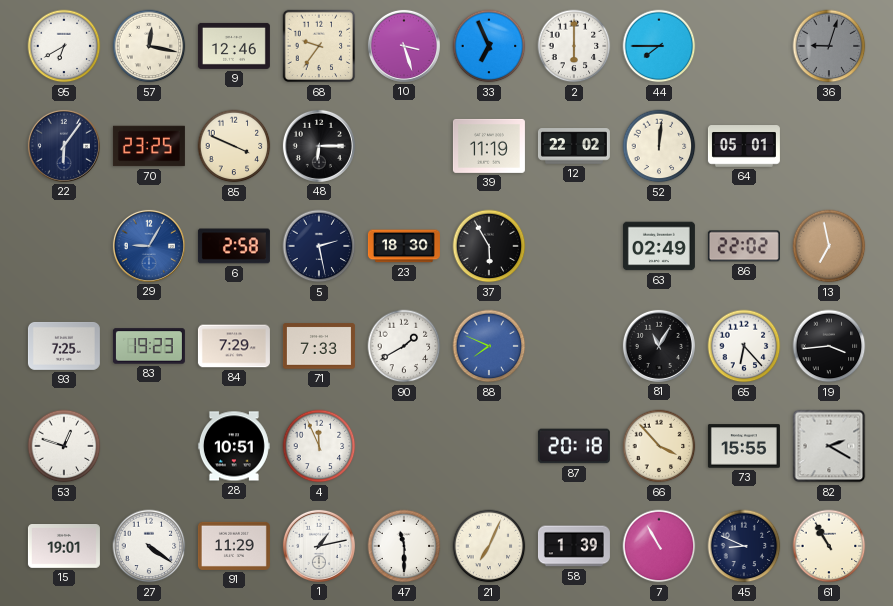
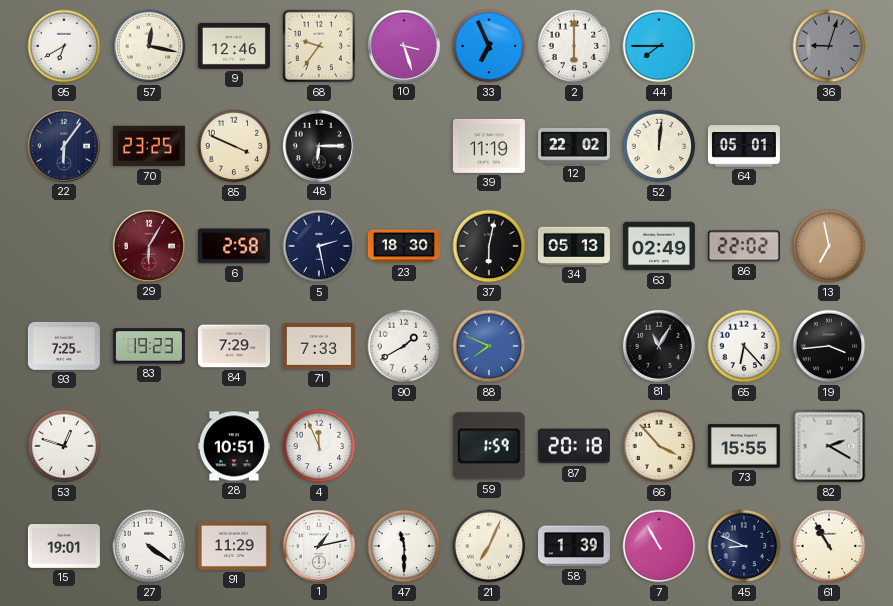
29: 9:05 -> 6:05 (149, 246)
29 dial: blue -> burgundy (149, 246)
37: 5:55 -> 6:02 (489, 246)
34: none -> 05:13 (574, 246)
59: none -> 1:59 (489, 446)
